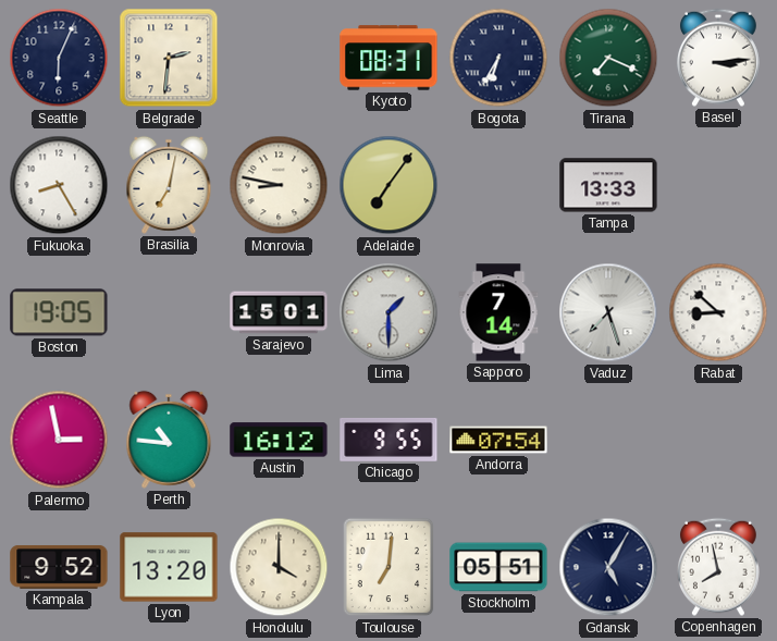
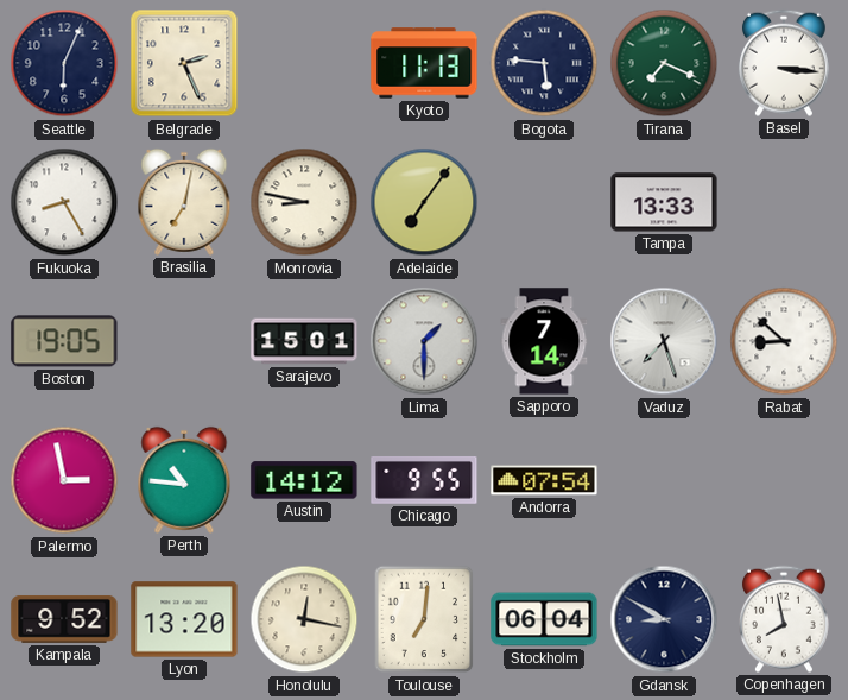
Belgrade: 2:31 -> 2:26 (184, 63)
Kyoto: 08:31 -> 11:13 (424, 63)
Bogota: 6:35 -> 5:46 (544, 63)
Basel: 3:14 -> 3:16 (784, 63)
Austin: 16:12 -> 14:12 (304, 480)
Honolulu: 4:00 -> 12:17 (304, 619)
Stockholm: 05:51 -> 06:04 (544, 619)
Gdansk: 5:05 -> 8:50 (664, 619)
